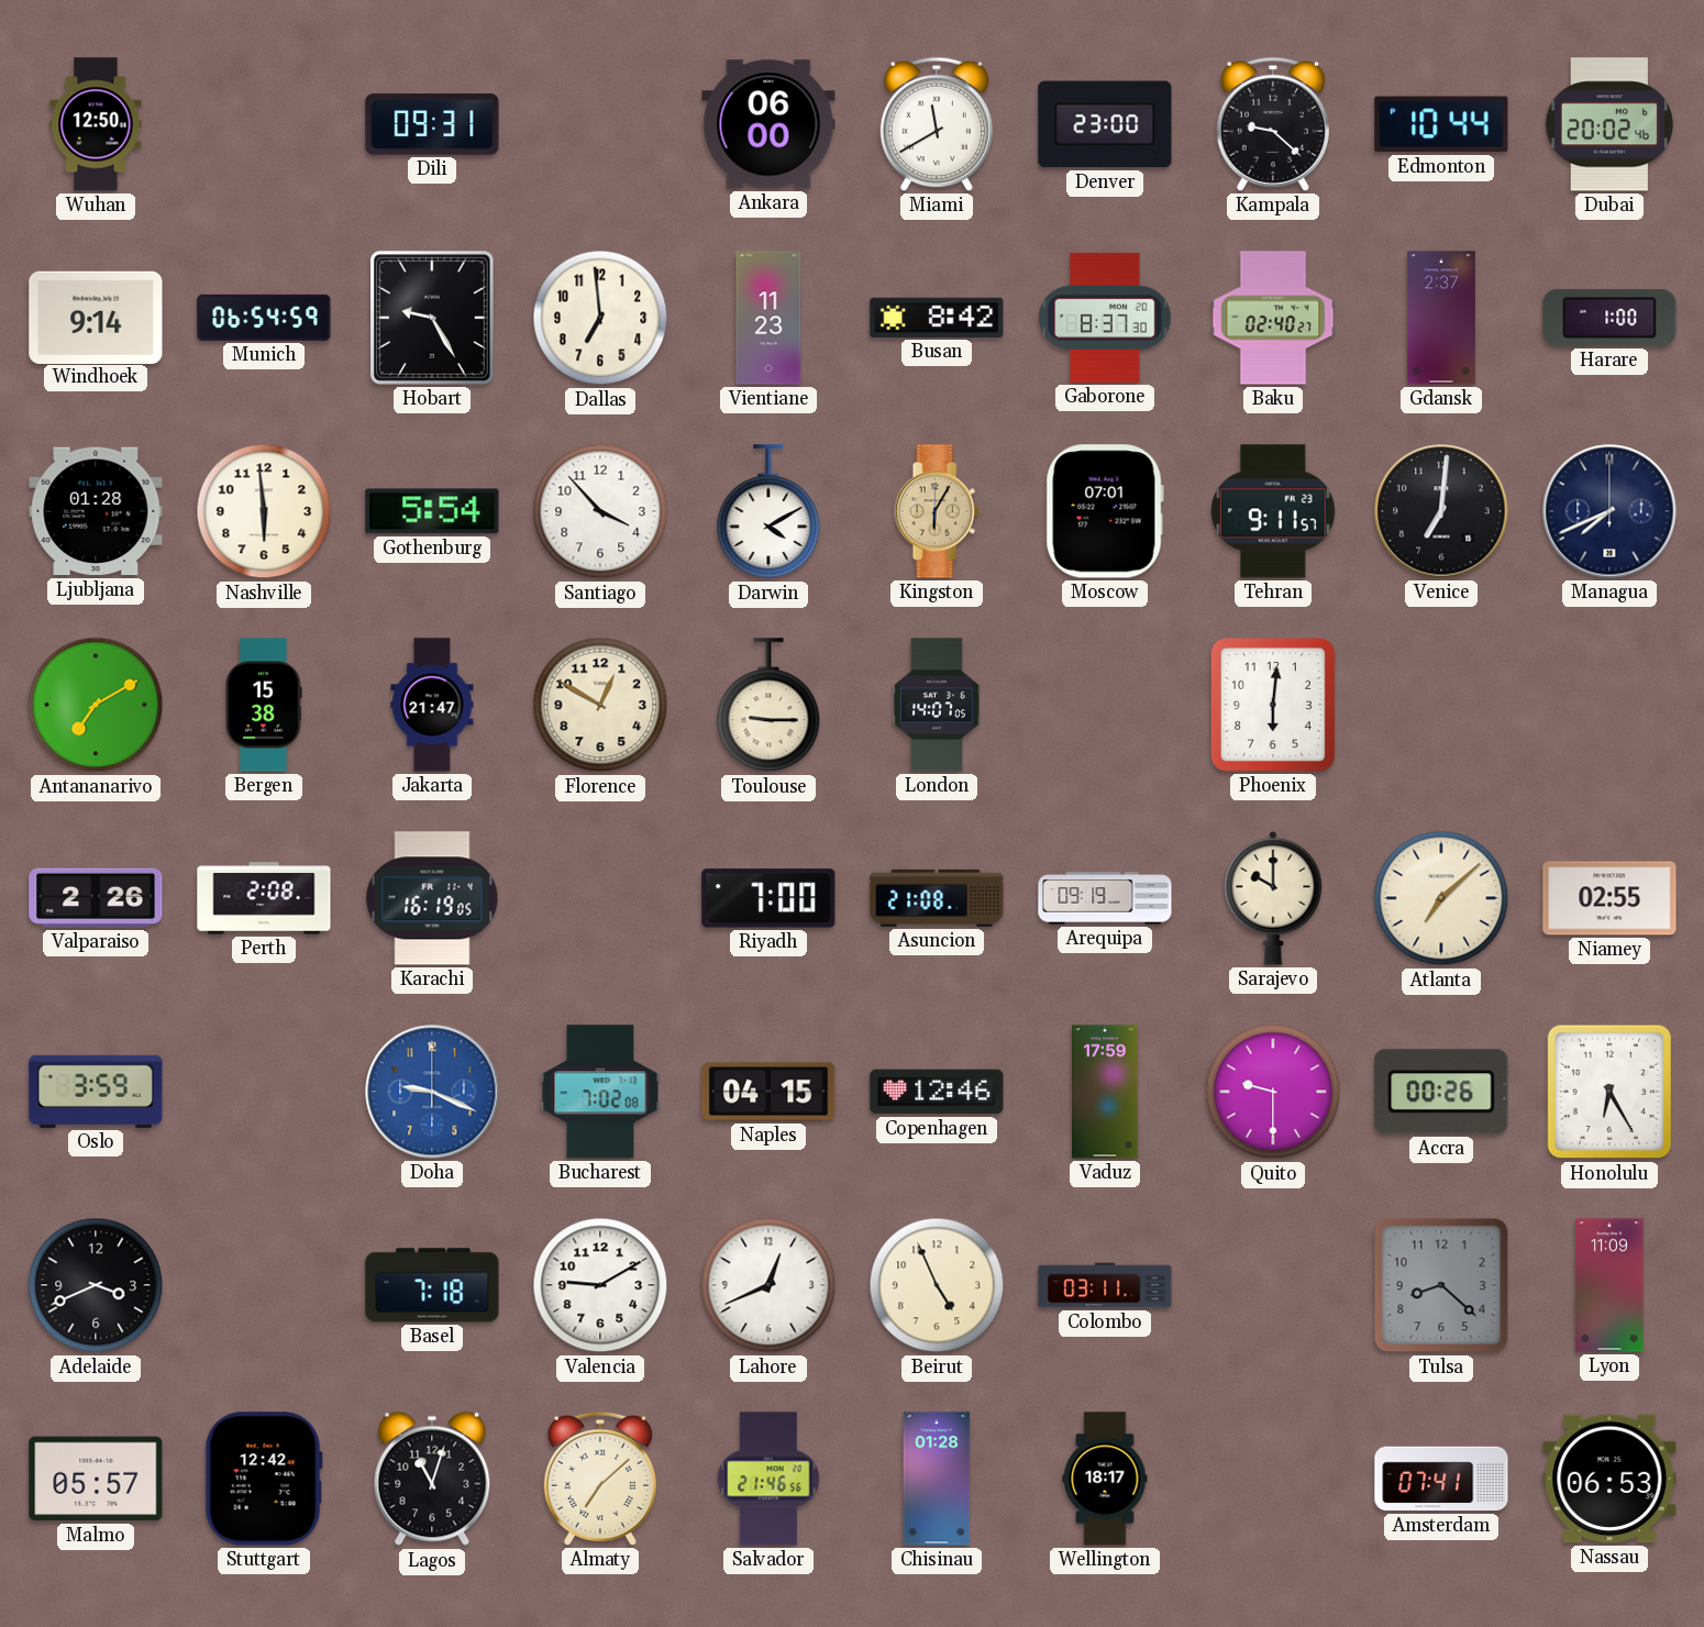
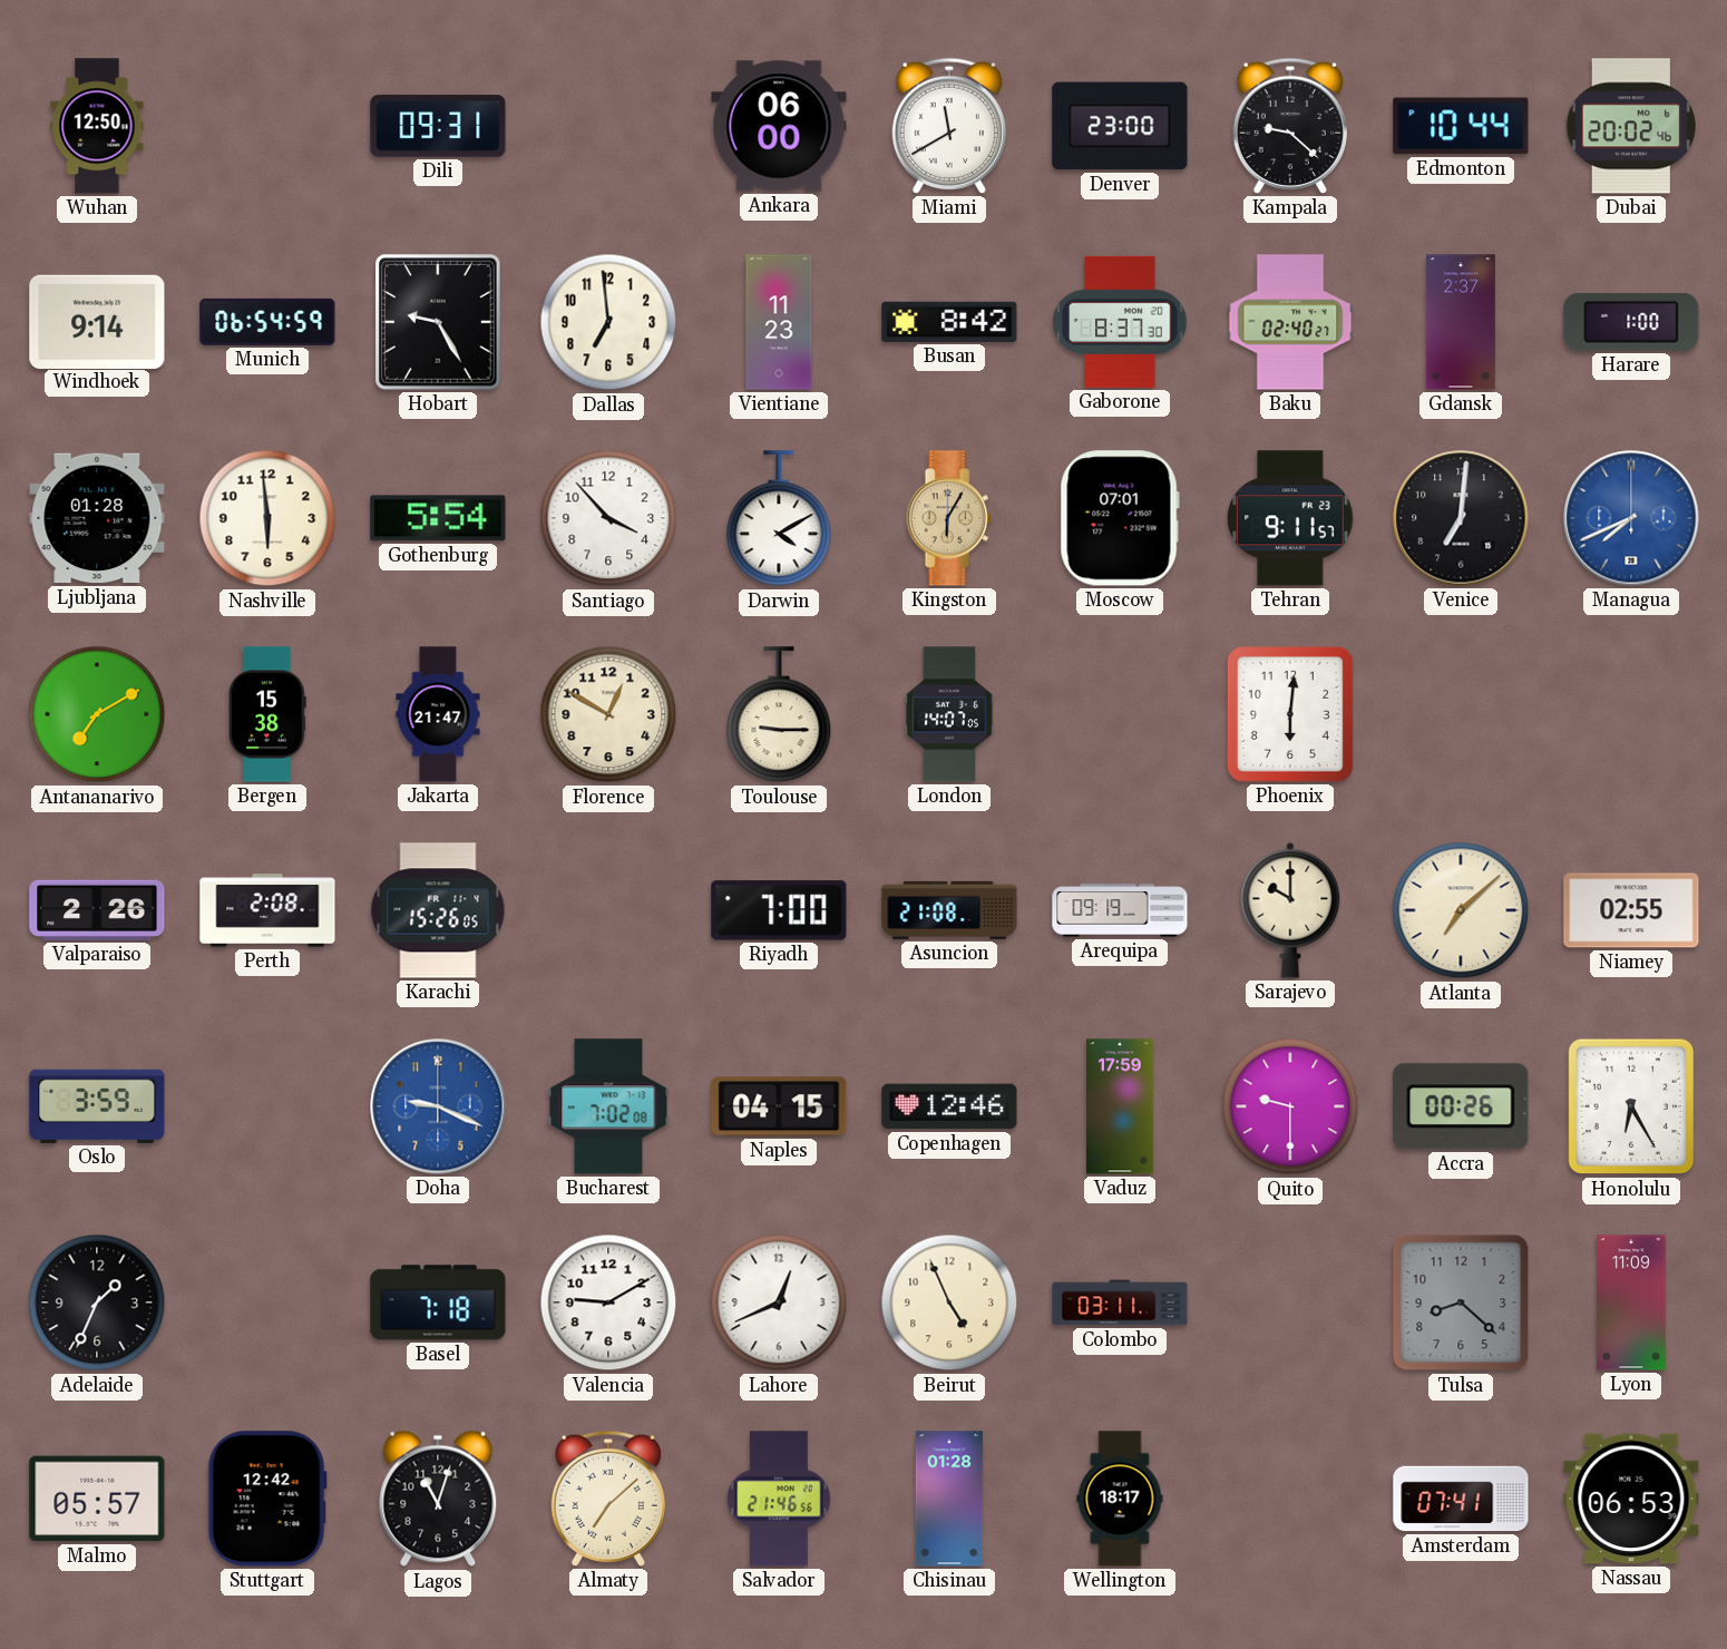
Managua dial: navy -> blue (1631, 518)
Karachi: 16:19 -> 15:26 (438, 910)
Adelaide: 3:41 -> 1:34 (97, 1302)
